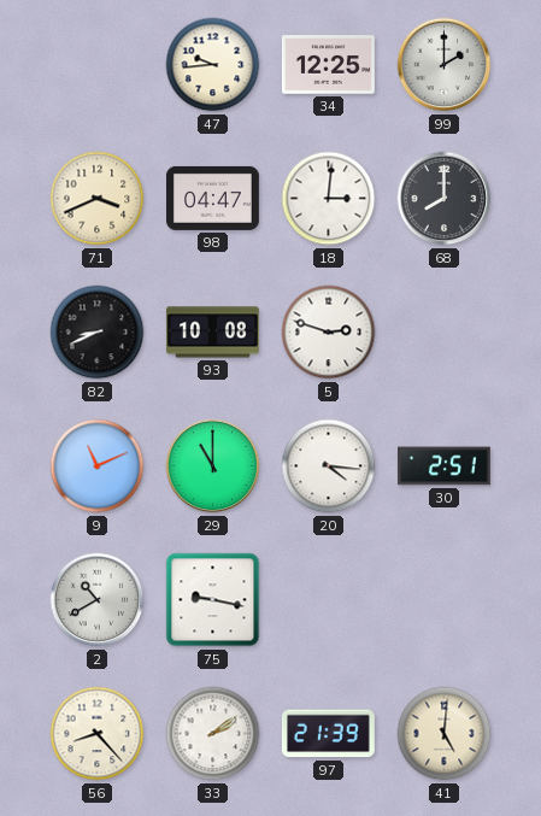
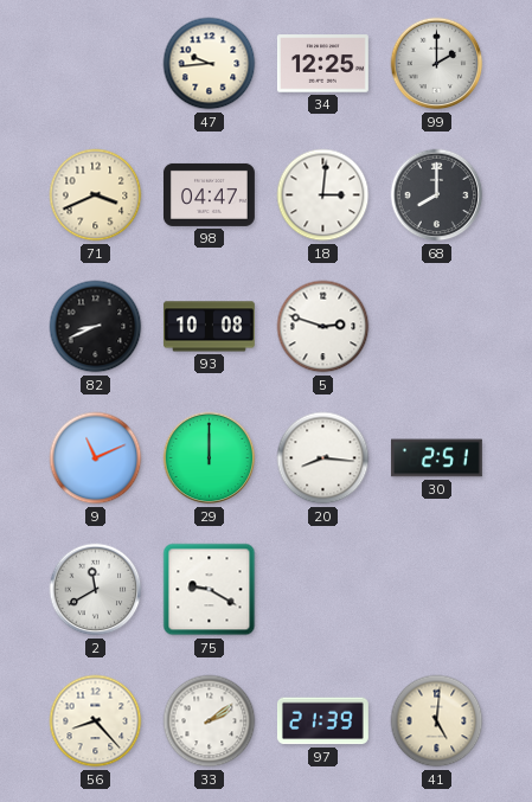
29: 11:00 -> 12:00 (210, 458)
20: 4:16 -> 8:16 (323, 458)
2: 10:40 -> 11:40 (96, 590)
75: 9:17 -> 9:20 (210, 590)
